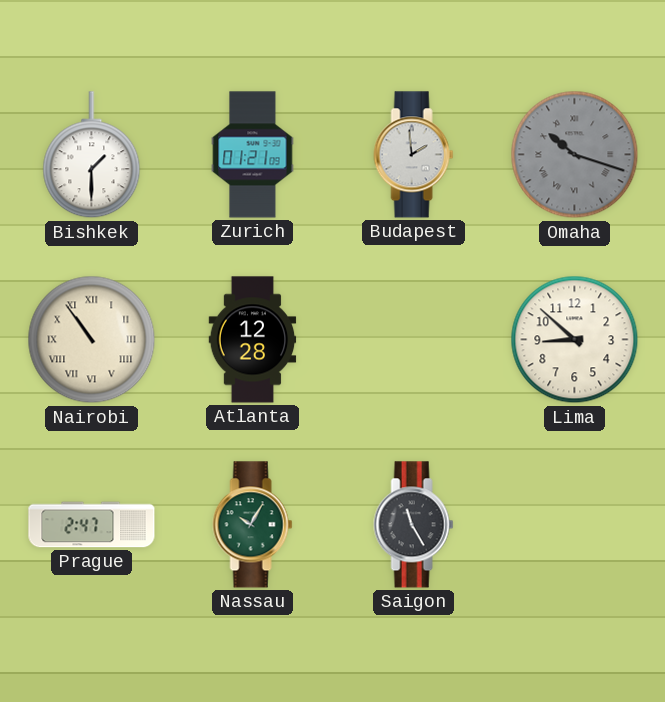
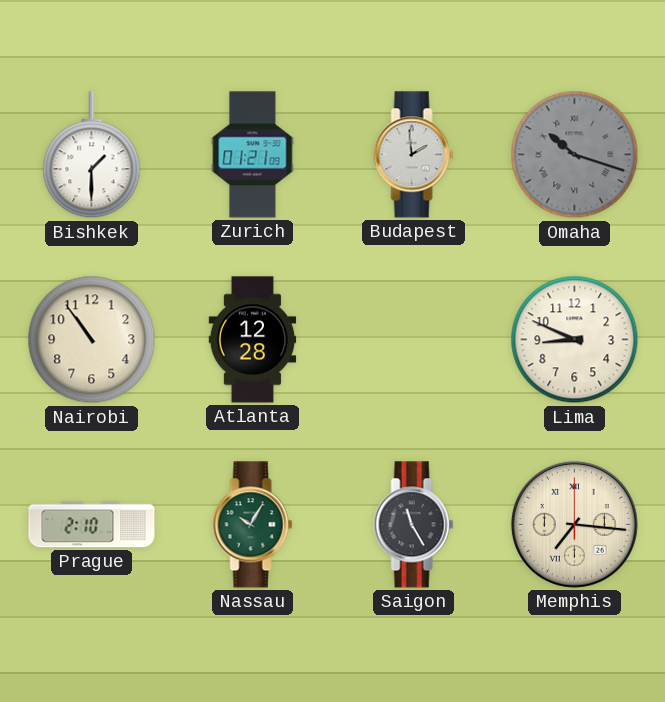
Nairobi numerals: Roman -> Arabic (92, 340)
Lima: 8:52 -> 8:49 (575, 340)
Prague: 2:47 -> 2:10 (92, 525)
Memphis: none -> 7:16 (574, 524)
